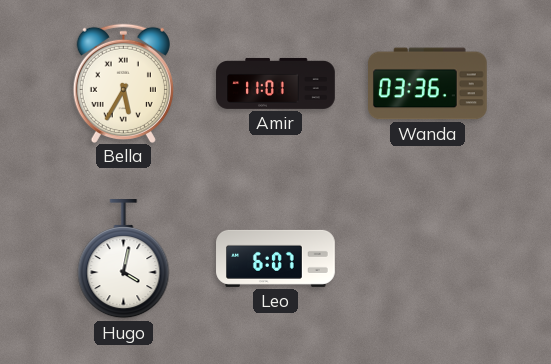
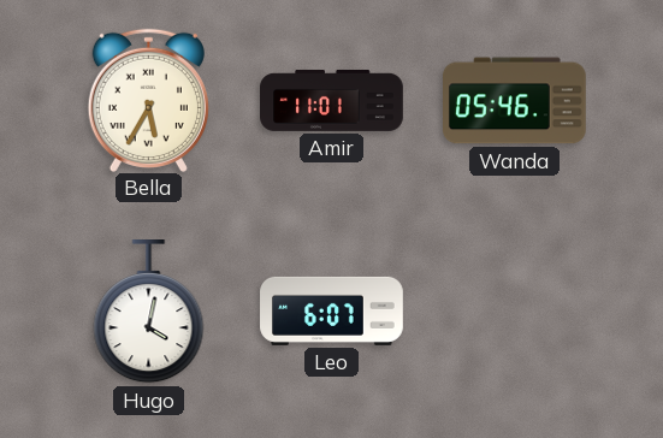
Wanda: 03:36 -> 05:46 (515, 101)
